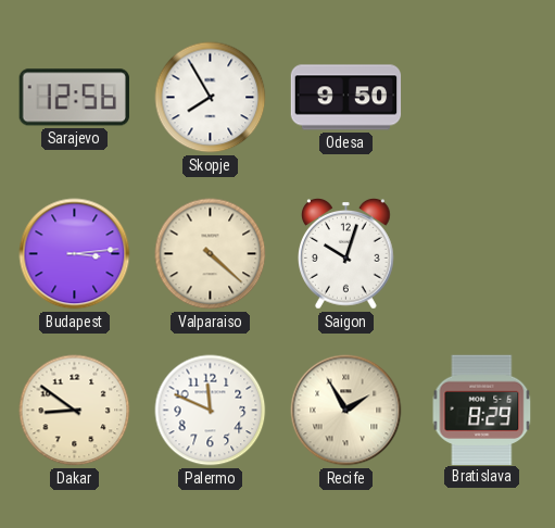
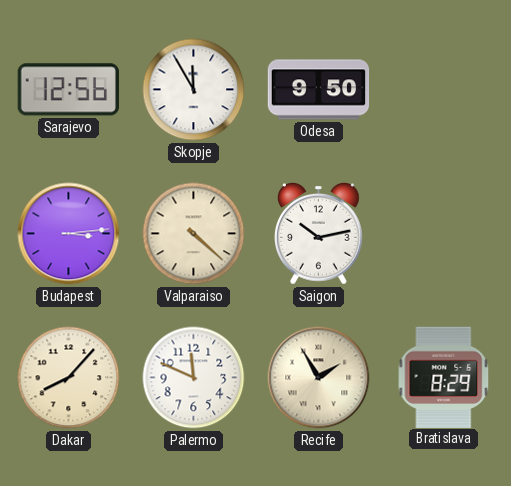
Skopje: 7:55 -> 11:55 (194, 90)
Saigon: 10:03 -> 10:13 (319, 234)
Dakar: 8:51 -> 8:07 (69, 378)
